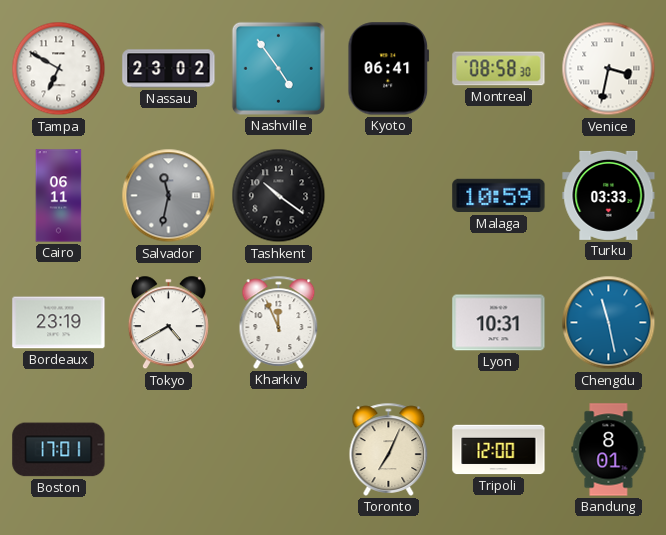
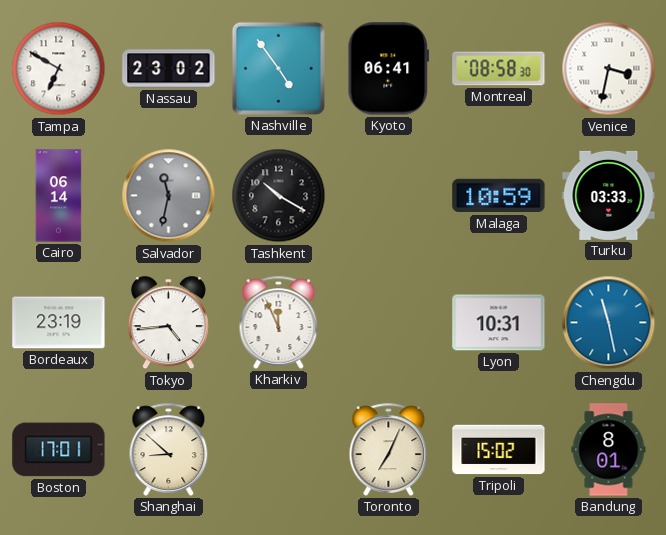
Cairo: 06:11 -> 06:14 (59, 196)
Tashkent: 10:21 -> 10:20 (279, 196)
Tokyo: 4:40 -> 4:44 (168, 323)
Shanghai: none -> 8:52 (169, 449)
Tripoli: 12:00 -> 15:02 (499, 450)
